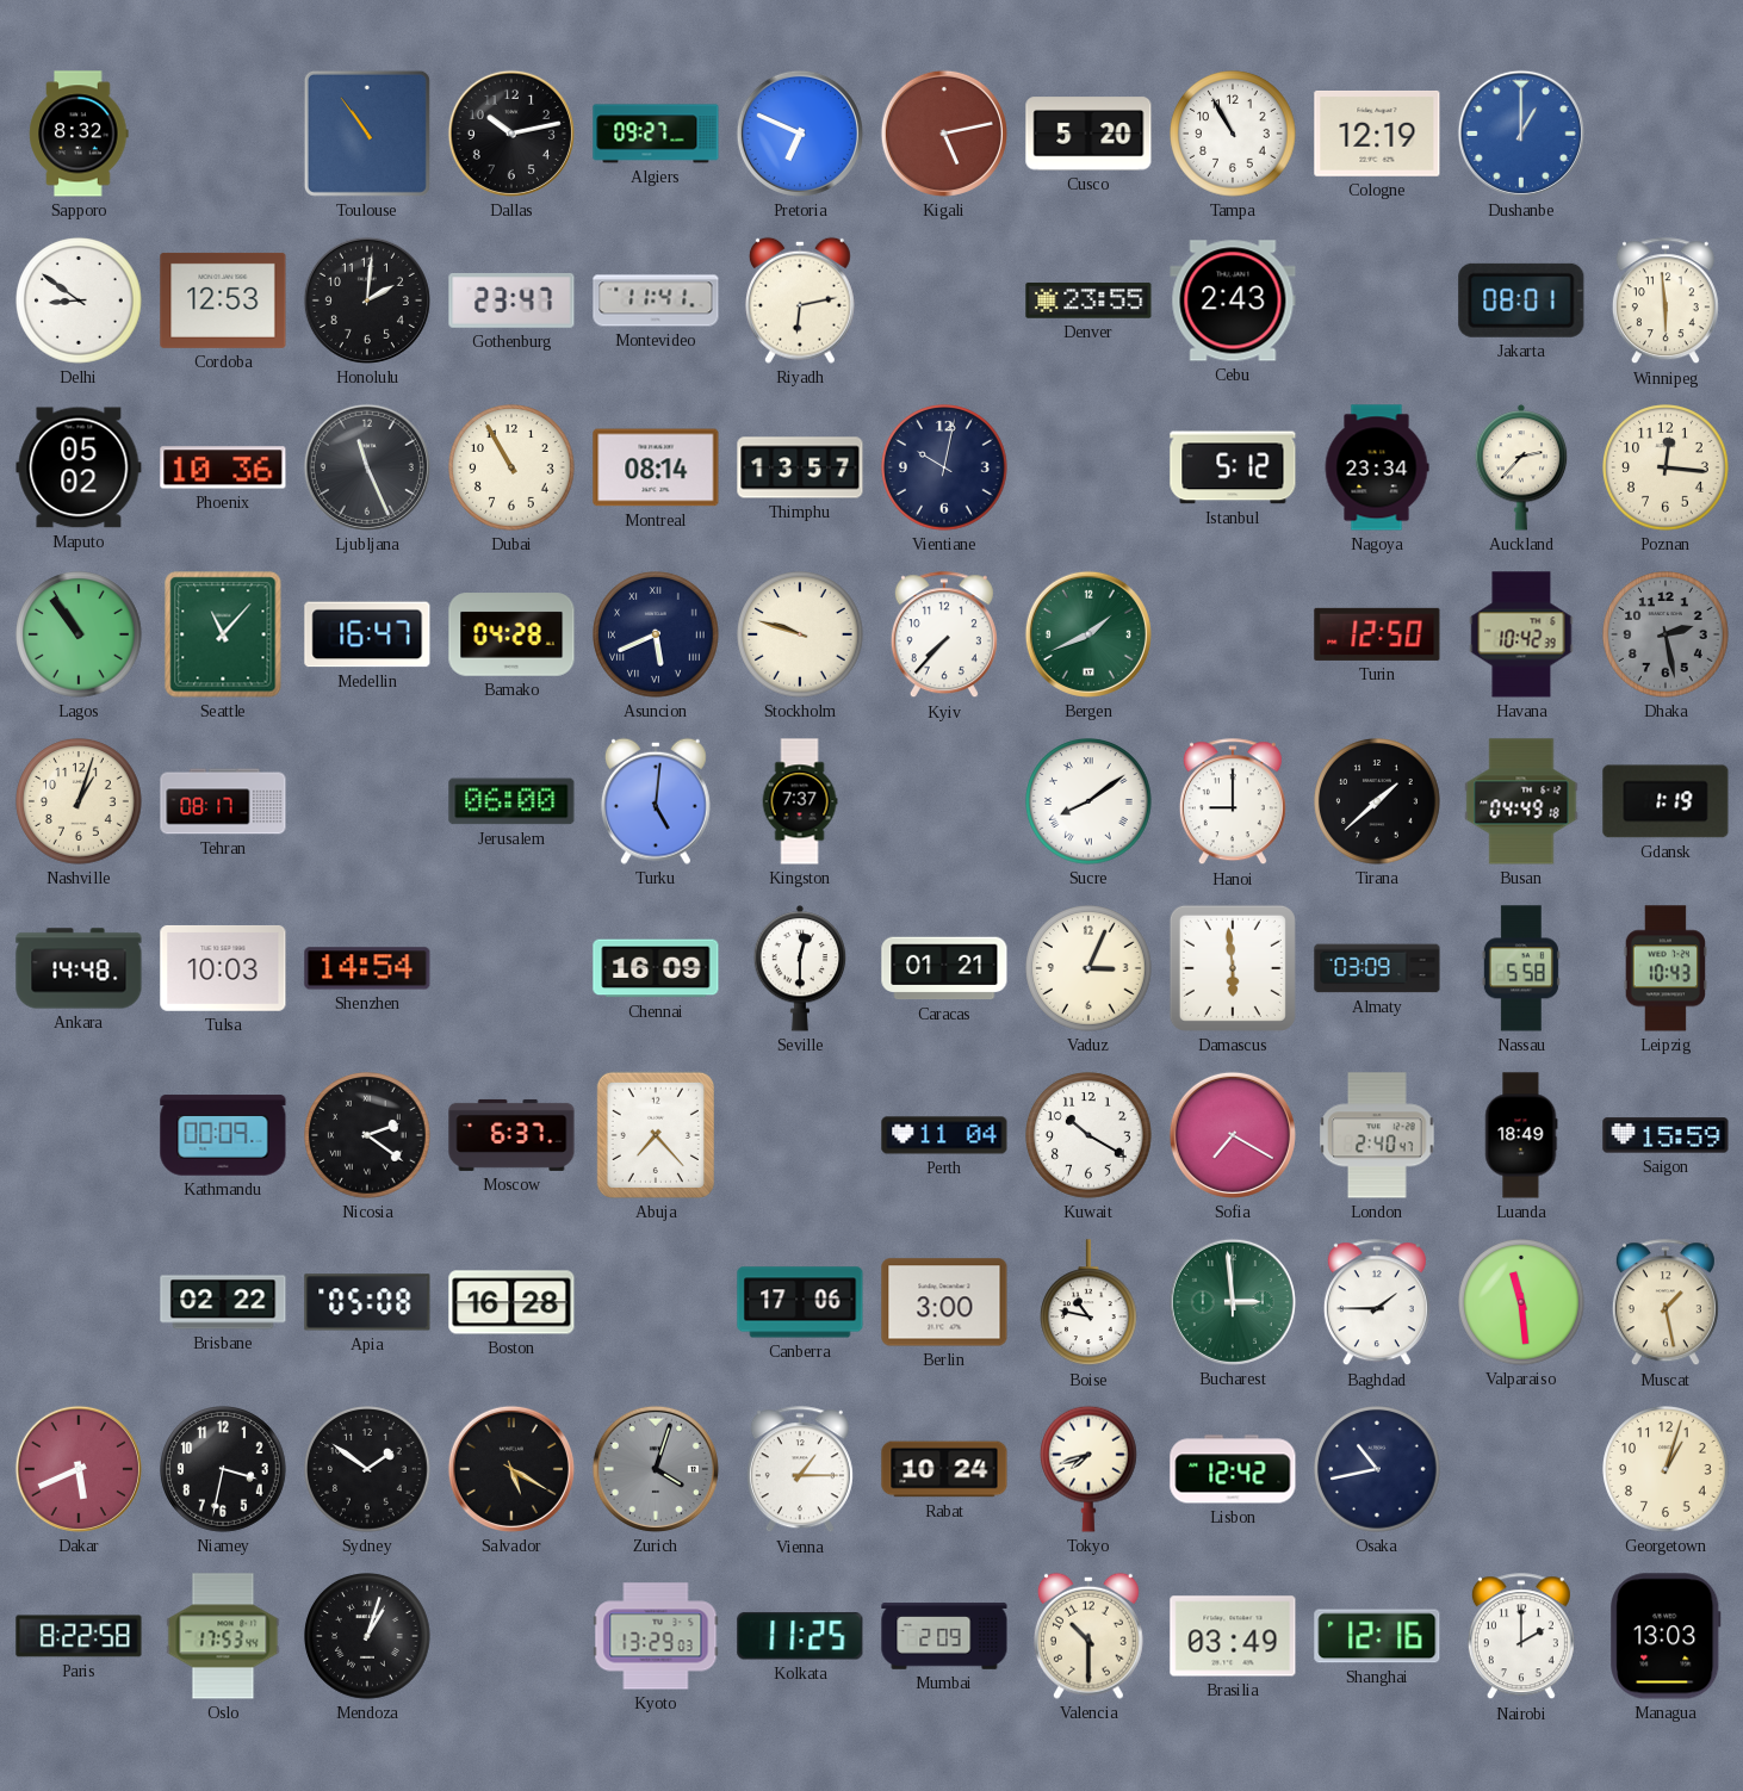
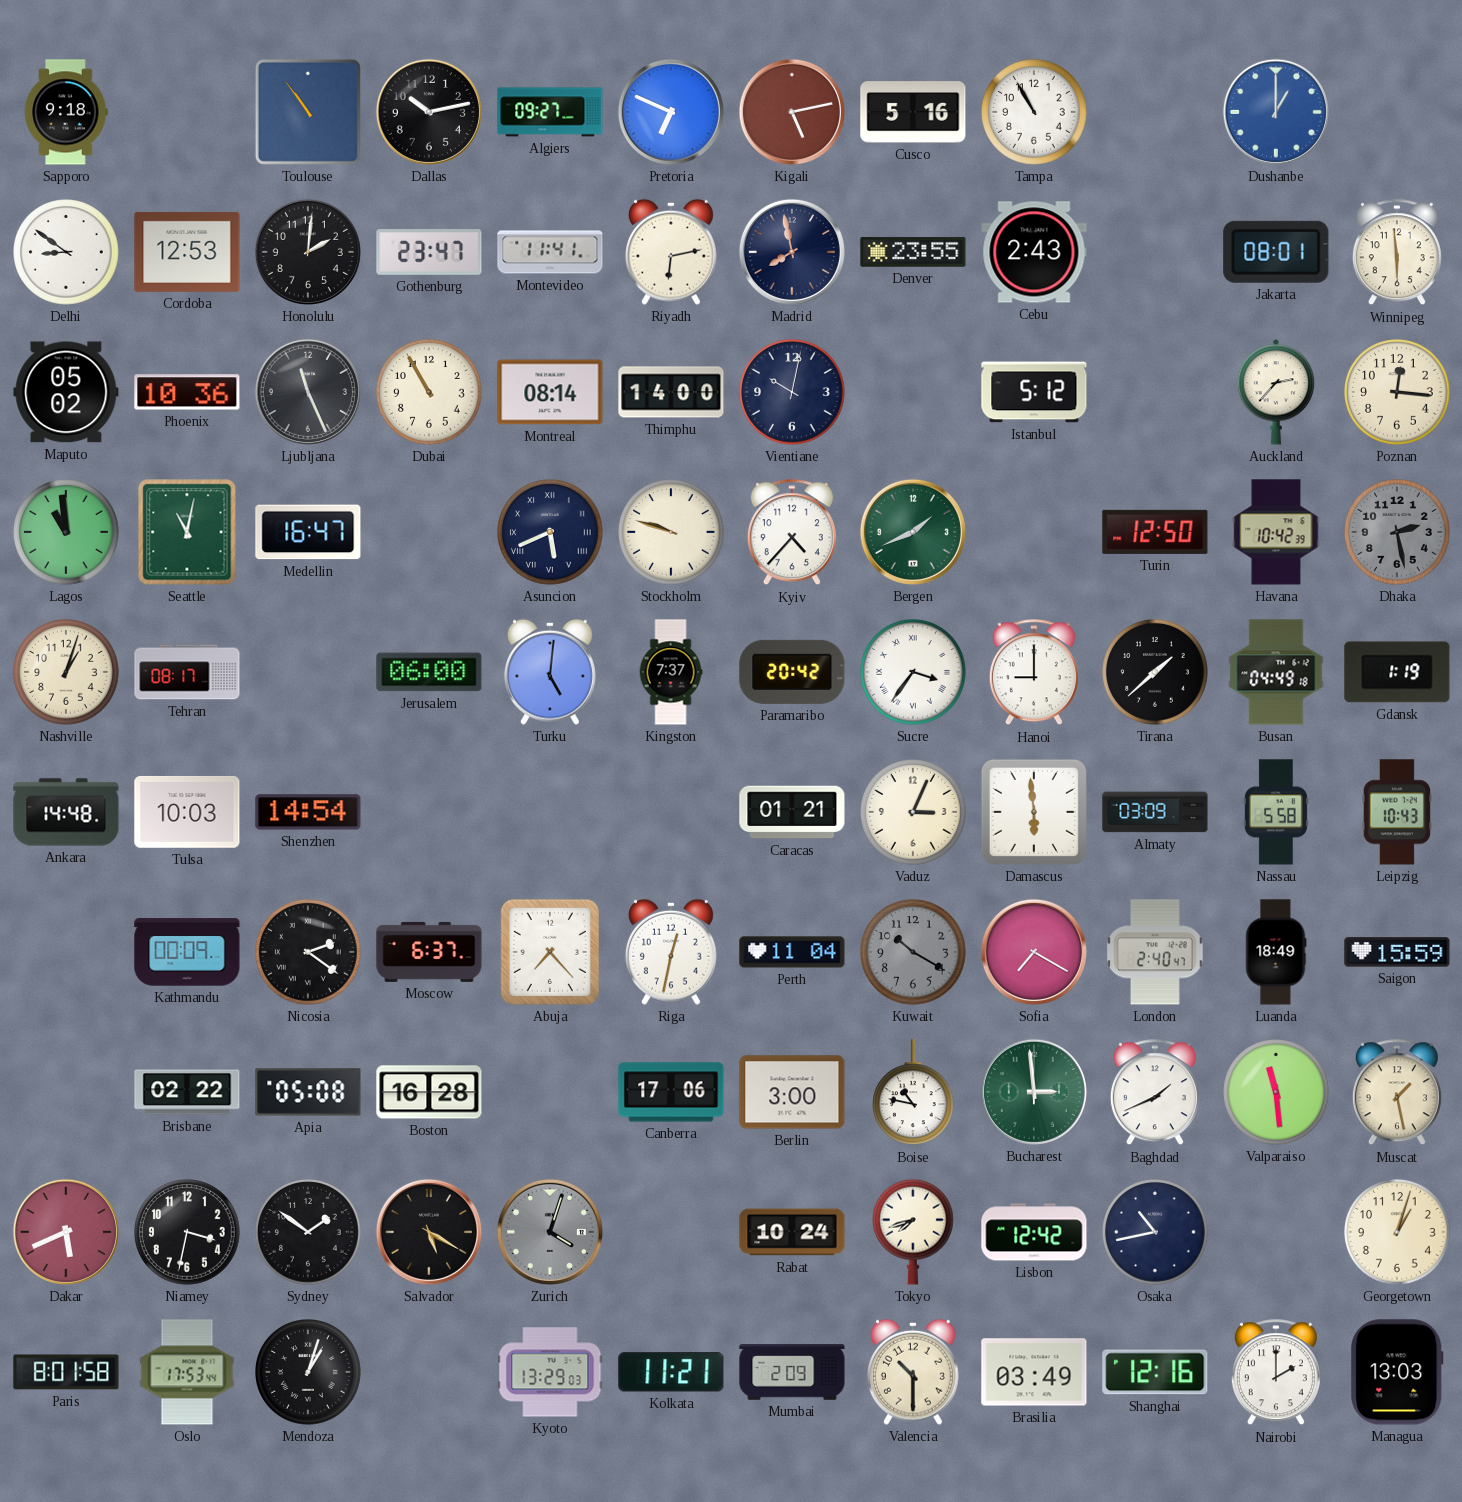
Sapporo: 8:32 -> 9:18 (66, 112)
Cusco: 5:20 -> 5:16 (913, 112)
Cologne: 12:19 -> none (1377, 134)
Madrid: none -> 7:58 (792, 252)
Thimphu: 13:57 -> 14:00 (671, 392)
Nagoya: 23:34 -> none (1377, 467)
Lagos: 10:54 -> 10:59 (66, 532)
Seattle: 11:07 -> 11:02 (187, 532)
Bamako: 04:28 -> none (511, 634)
Kyiv: 7:37 -> 4:37 (792, 533)
Paramaribo: none -> 20:42 (792, 672)
Sucre: 8:09 -> 3:36 (913, 672)
Chennai: 16:09 -> none (656, 968)
Seville: 12:30 -> none (800, 968)
Riga: none -> 12:32 (671, 952)
Kuwait dial: white -> grey (913, 952)
Baghdad: 1:45 -> 1:41 (1155, 1093)
Vienna: 1:15 -> none (800, 1470)
Paris: 8:22 -> 8:01 (66, 1372)
Kolkata: 11:25 -> 11:21 (671, 1372)
